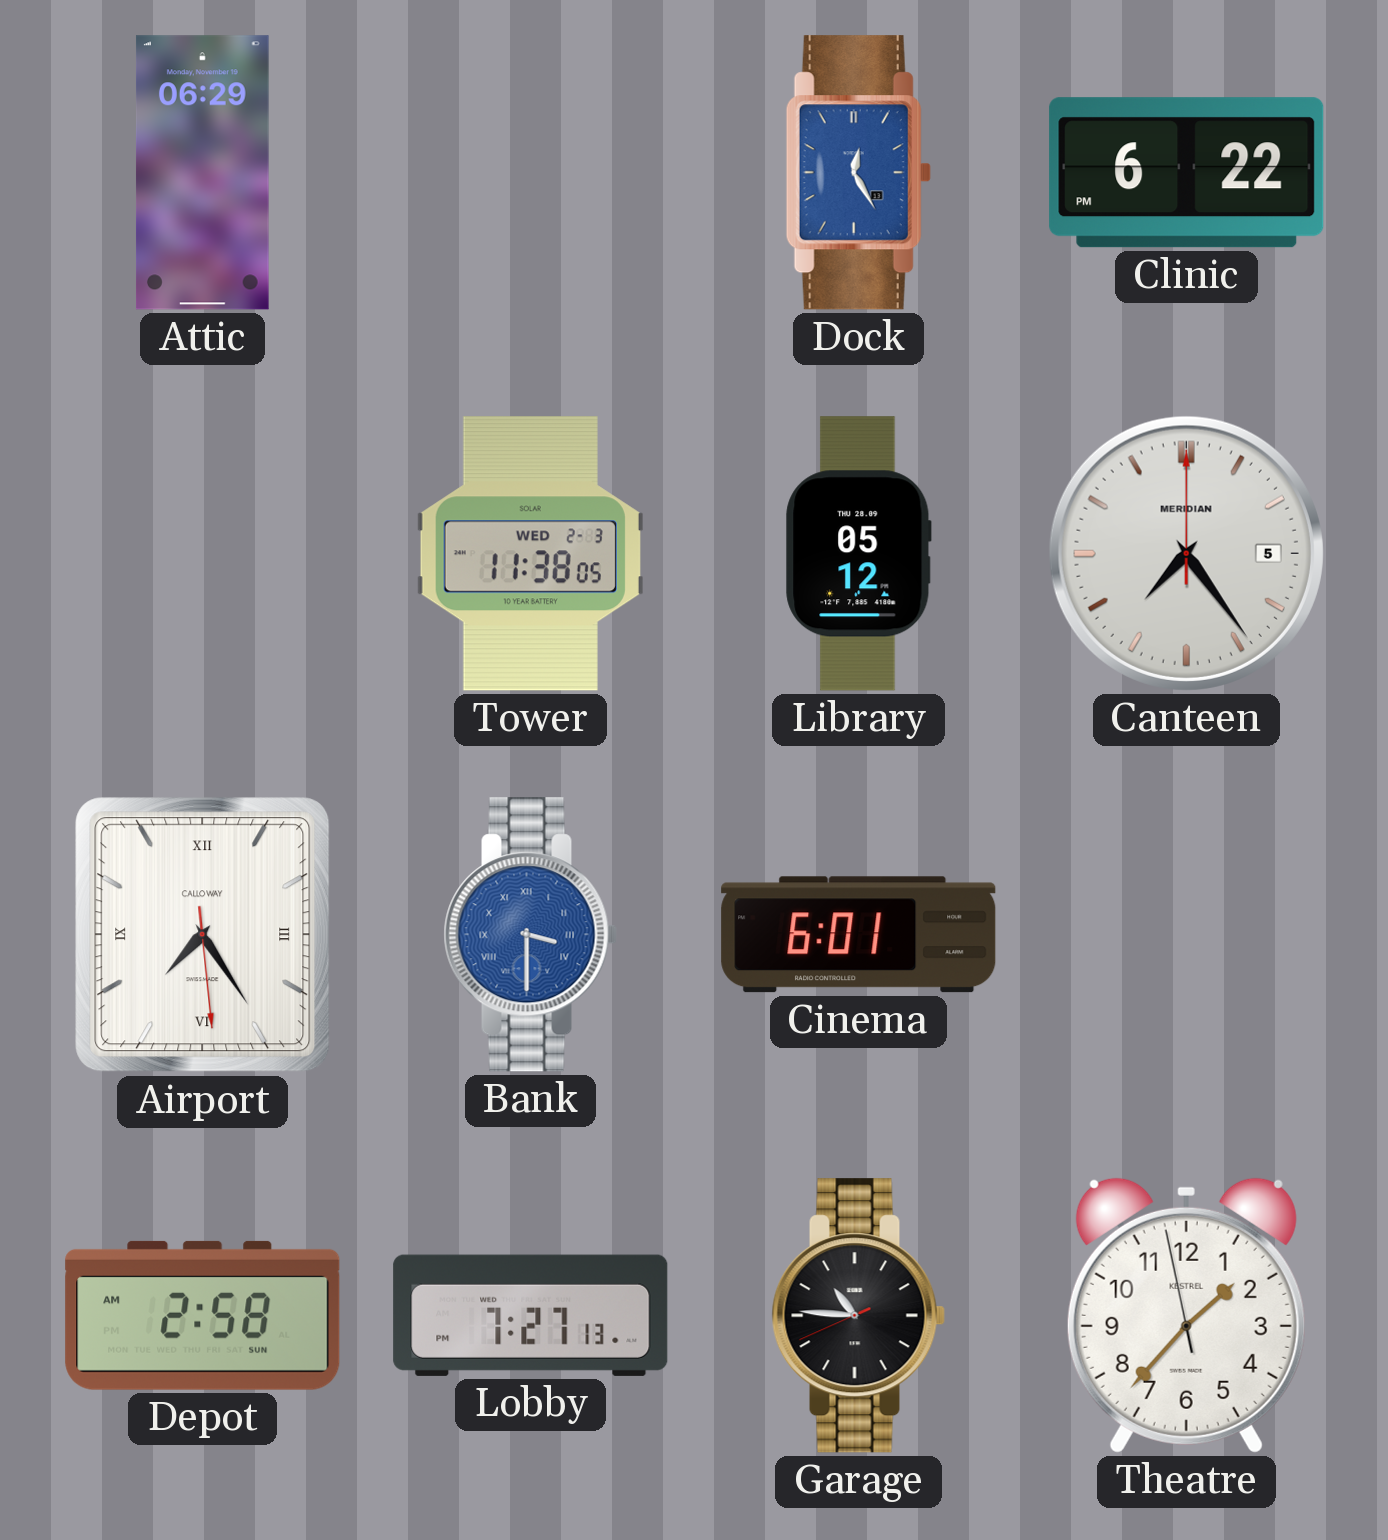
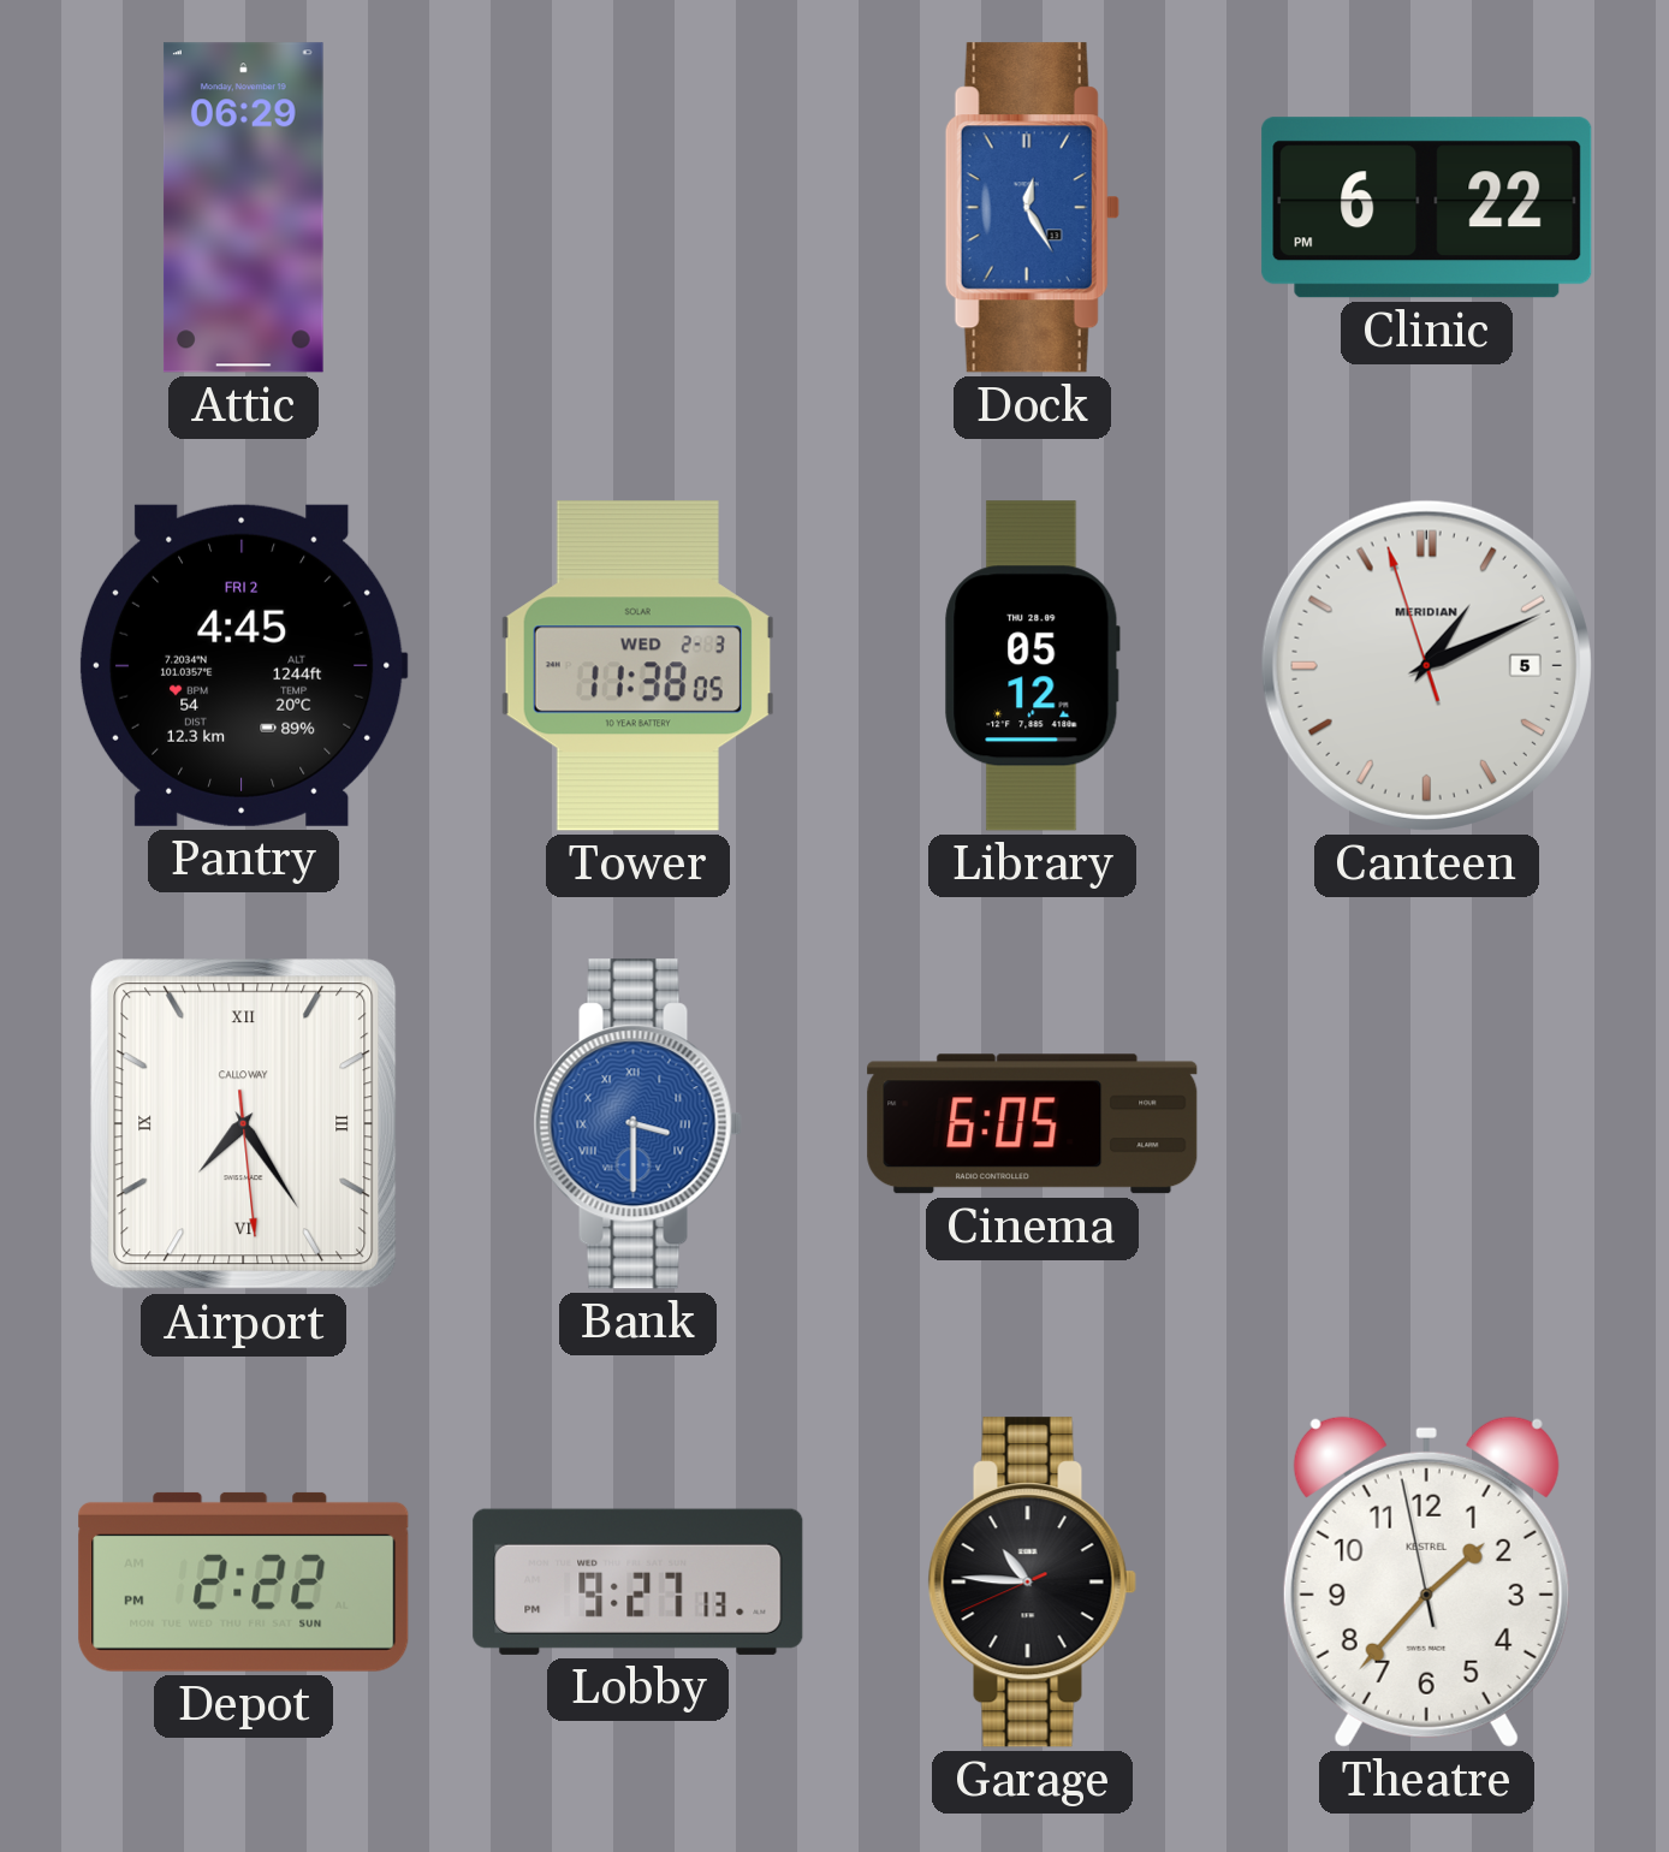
Pantry: none -> 4:45 (243, 665)
Canteen: 7:24 -> 1:10 (1426, 665)
Cinema: 6:01 -> 6:05 (1033, 1124)
Depot: 2:58 -> 2:22 (244, 1581)
Lobby: 7:27 -> 9:27 (639, 1581)
